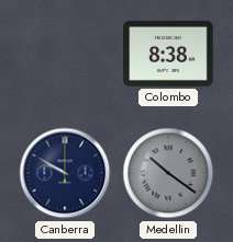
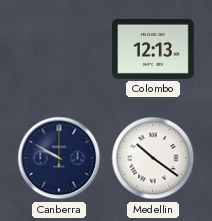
Colombo: 8:38 -> 12:13 (153, 49)
Medellin dial: grey -> white (153, 158)
